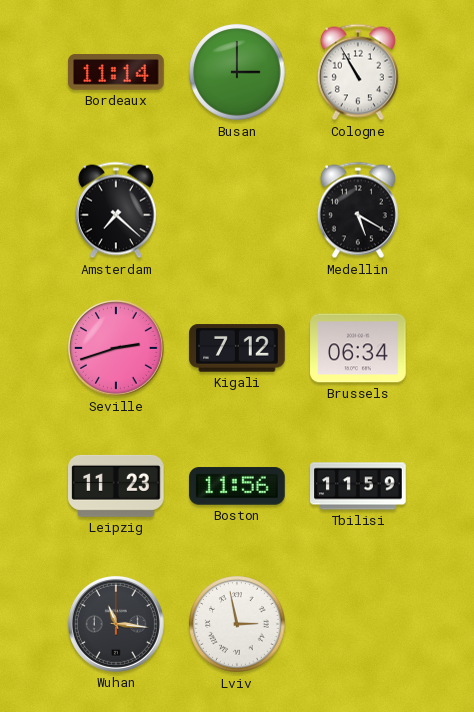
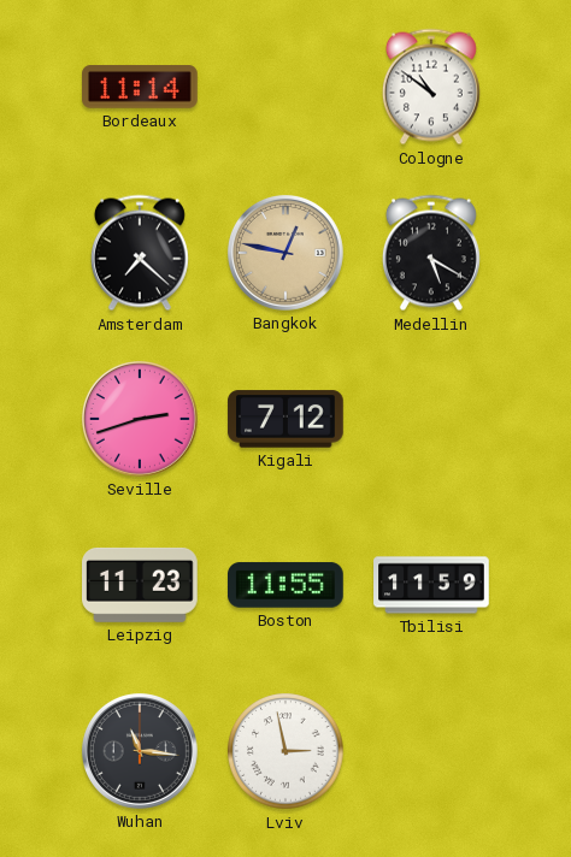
Busan: 3:00 -> none (237, 72)
Cologne: 10:55 -> 10:51 (431, 87)
Bangkok: none -> 12:47 (285, 253)
Brussels: 06:34 -> none (358, 348)
Boston: 11:56 -> 11:55 (287, 585)
